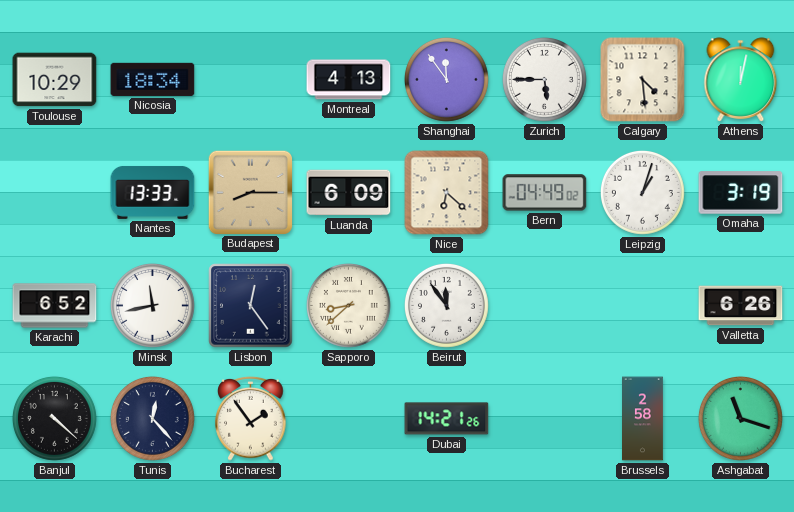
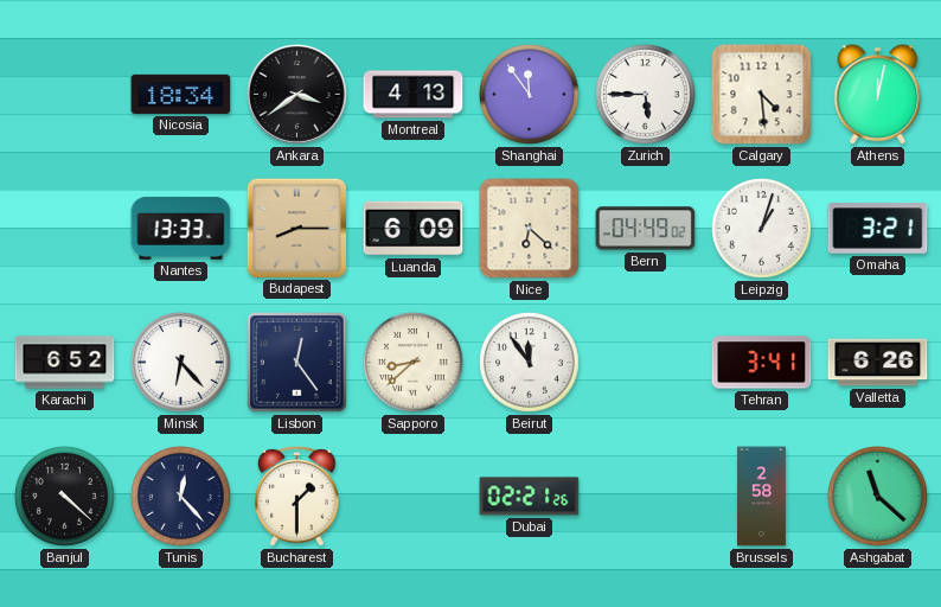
Toulouse: 10:29 -> none (55, 80)
Ankara: none -> 3:39 (297, 95)
Omaha: 3:19 -> 3:21 (878, 229)
Minsk: 11:43 -> 6:23 (180, 362)
Tehran: none -> 3:41 (762, 363)
Bucharest: 1:54 -> 1:30 (297, 497)
Dubai: 14:21 -> 02:21 (530, 497)
Ashgabat: 11:18 -> 11:22 (877, 496)
